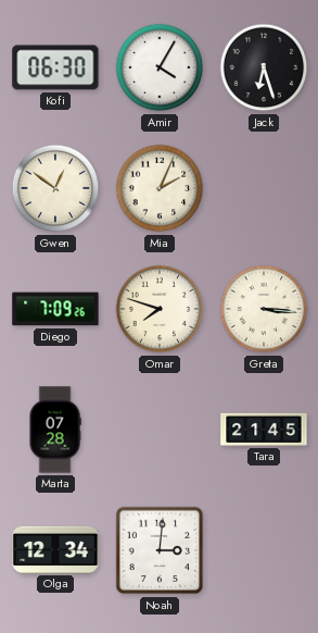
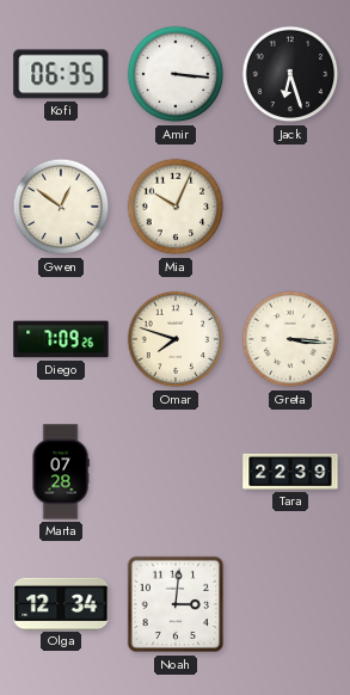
Kofi: 06:30 -> 06:35 (61, 74)
Amir: 4:05 -> 3:16 (176, 74)
Mia: 2:04 -> 10:04 (176, 207)
Tara: 21:45 -> 22:39 (290, 472)
